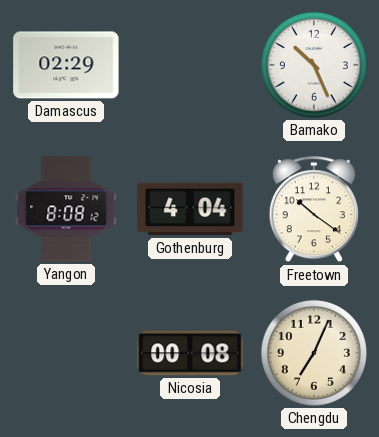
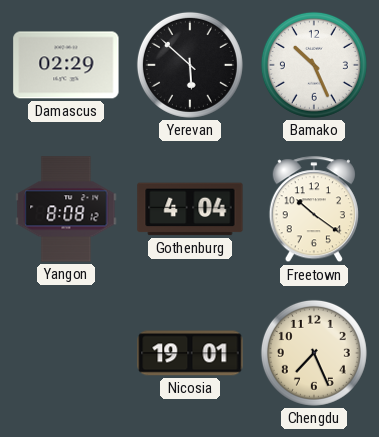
Yerevan: none -> 5:52 (190, 65)
Nicosia: 00:08 -> 19:01 (190, 353)
Chengdu: 7:04 -> 7:26 (314, 353)
